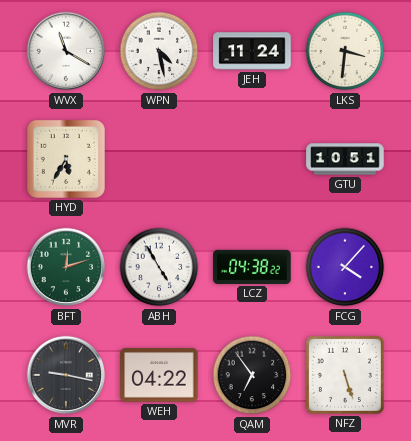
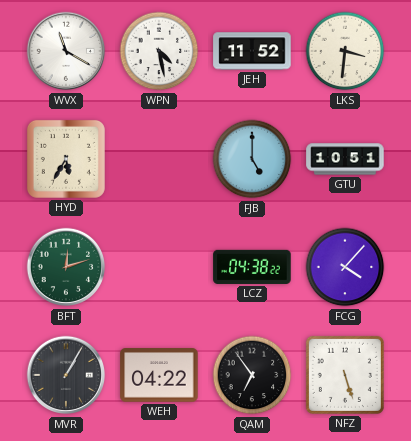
JEH: 11:24 -> 11:52 (252, 51)
FJB: none -> 5:00 (252, 159)
ABH: 4:55 -> none (159, 267)
MVR: 9:17 -> 1:05 (66, 375)
